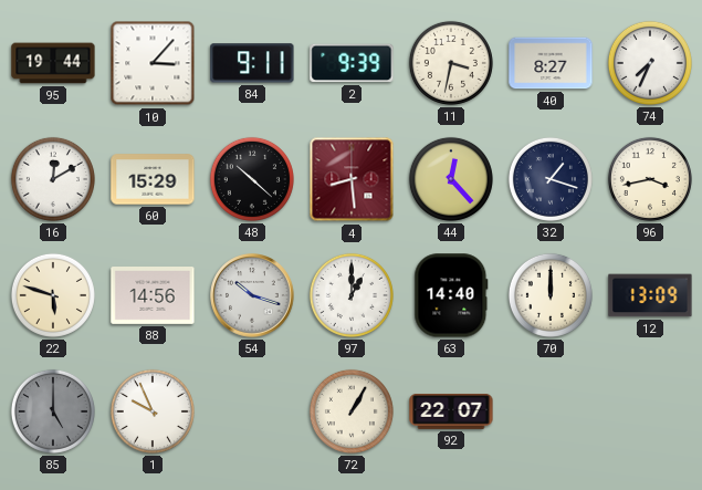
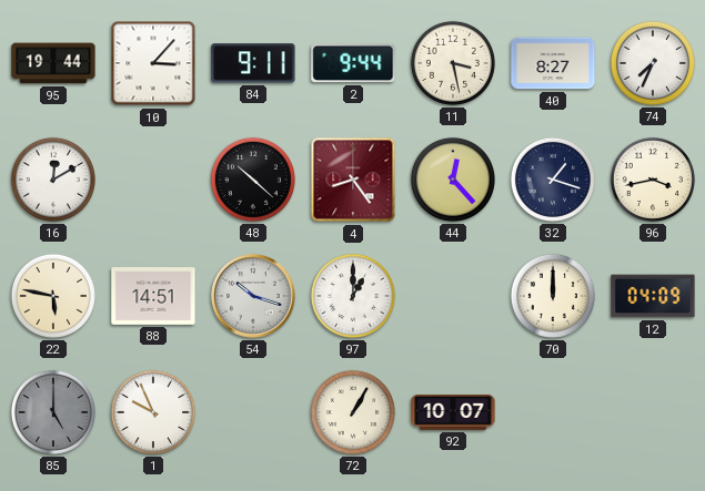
2: 9:39 -> 9:44 (353, 63)
11: 3:32 -> 3:28 (453, 63)
60: 15:29 -> none (153, 179)
4: 8:29 -> 8:24 (353, 180)
22: 5:48 -> 5:47 (53, 296)
88: 14:56 -> 14:51 (153, 297)
63: 14:40 -> none (451, 295)
12: 13:09 -> 04:09 (653, 296)
92: 22:07 -> 10:07 (453, 412)
